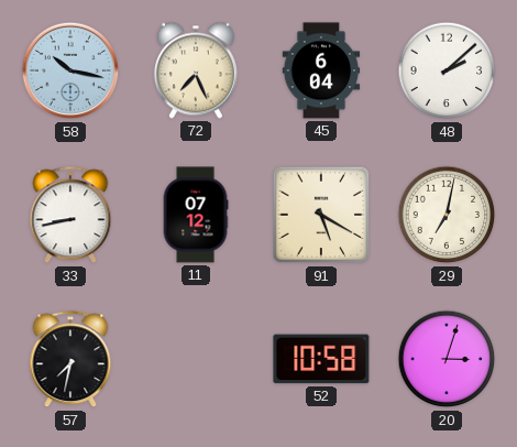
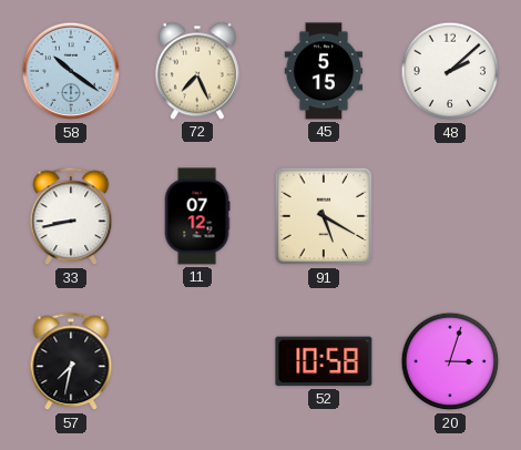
58: 10:17 -> 10:21 (71, 71)
45: 6:04 -> 5:15 (324, 71)
29: 7:02 -> none (447, 215)
